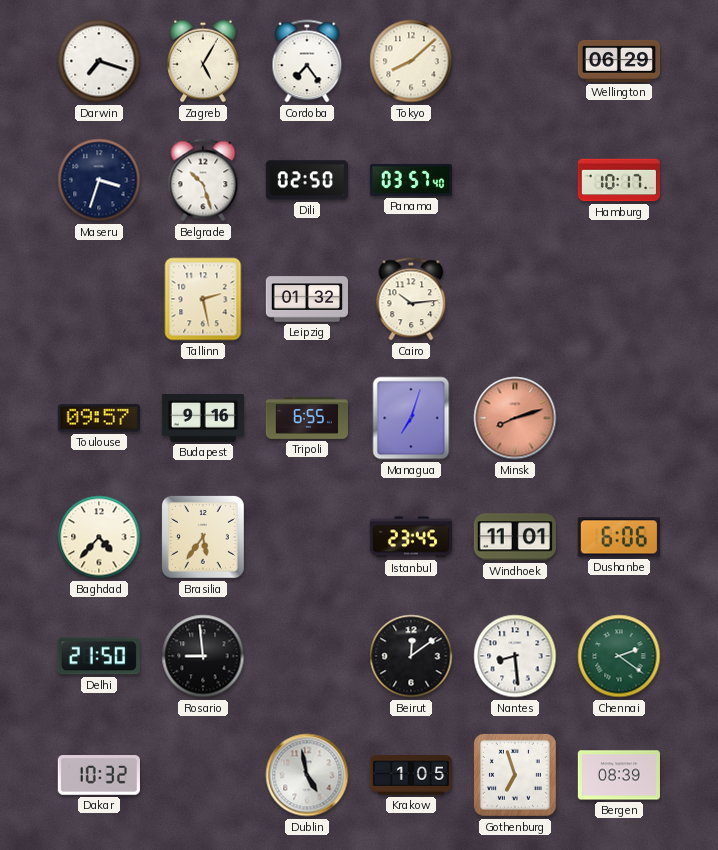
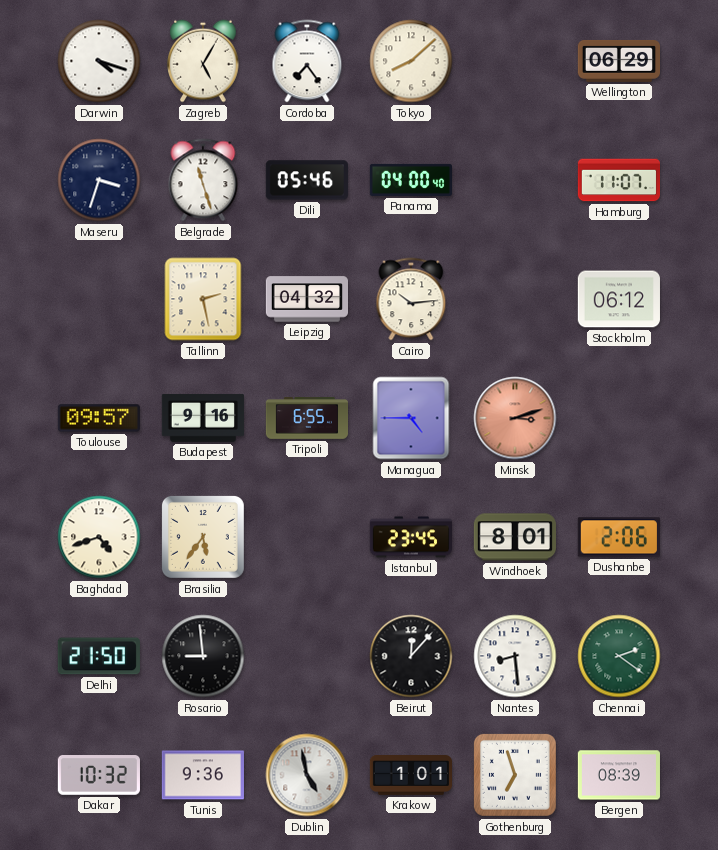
Darwin: 7:18 -> 4:18 (99, 61)
Belgrade: 10:27 -> 11:27 (203, 180)
Dili: 02:50 -> 05:46 (307, 180)
Panama: 03:57 -> 04:00 (410, 180)
Hamburg: 10:17 -> 11:07 (618, 180)
Leipzig: 01:32 -> 04:32 (306, 299)
Stockholm: none -> 06:12 (619, 299)
Managua: 7:03 -> 4:45 (411, 418)
Minsk: 8:12 -> 3:12 (515, 418)
Baghdad: 4:37 -> 4:42 (99, 537)
Windhoek: 11:01 -> 8:01 (515, 537)
Dushanbe: 6:06 -> 2:06 (619, 537)
Beirut: 12:09 -> 12:07 (411, 656)
Tunis: none -> 9:36 (203, 775)
Krakow: 1:05 -> 1:01 (410, 776)
